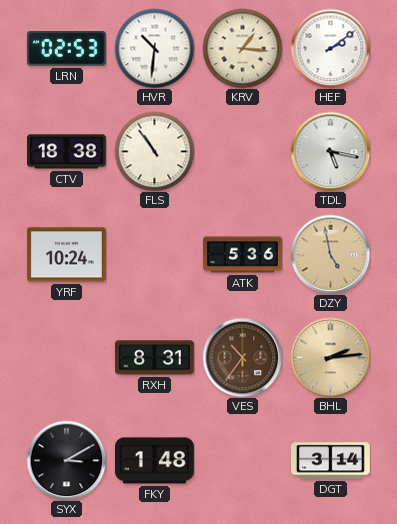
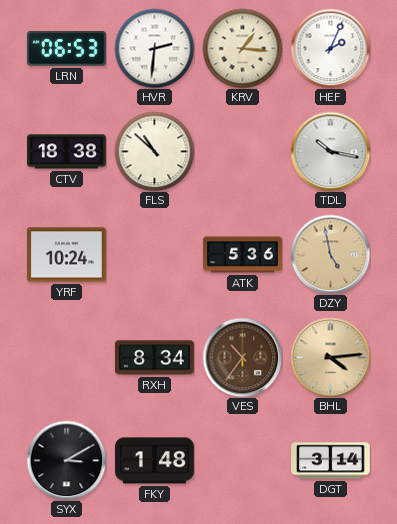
LRN: 02:53 -> 06:53 (66, 49)
HVR: 10:31 -> 2:31 (154, 48)
HEF: 2:09 -> 2:04 (330, 48)
FLS: 10:54 -> 10:52 (154, 151)
TDL: 5:17 -> 10:17 (330, 151)
RXH: 8:31 -> 8:34 (155, 358)
BHL: 2:14 -> 4:14 (330, 357)
